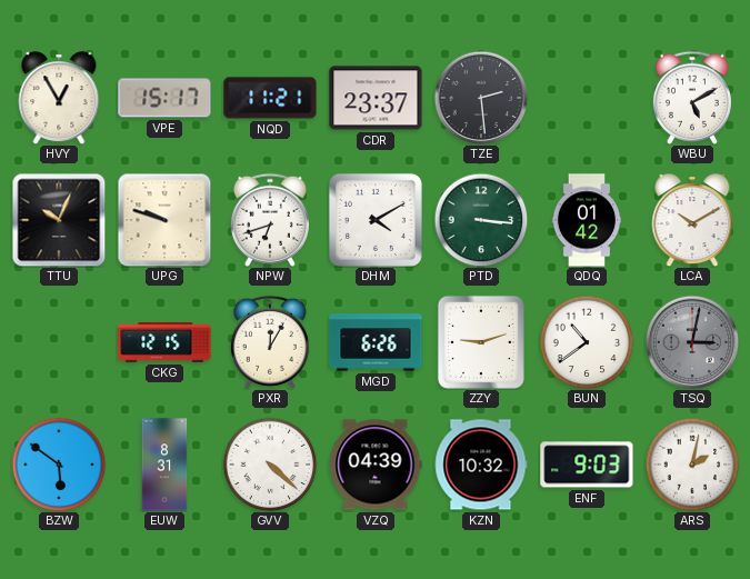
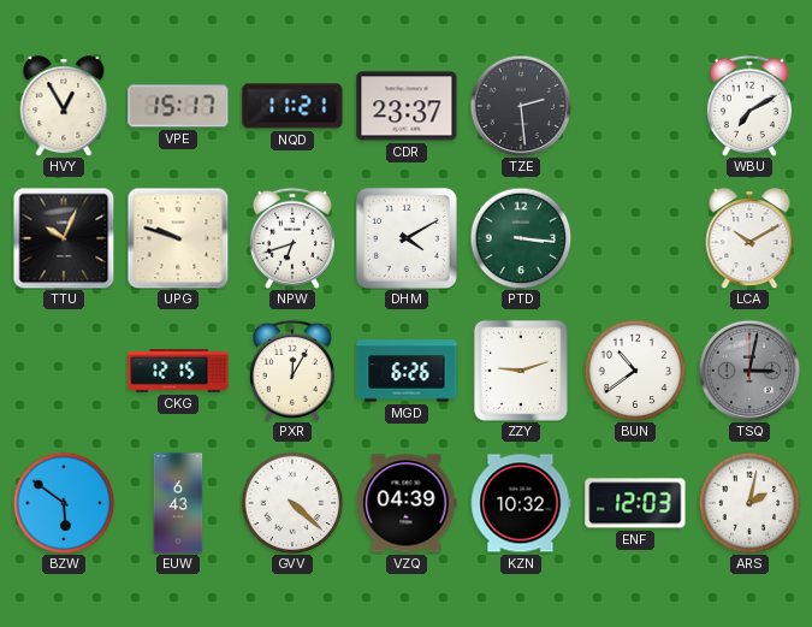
WBU: 5:10 -> 7:10 (749, 106)
QDQ: 01:42 -> none (587, 220)
EUW: 8:31 -> 6:43 (178, 503)
ENF: 9:03 -> 12:03 (635, 503)
